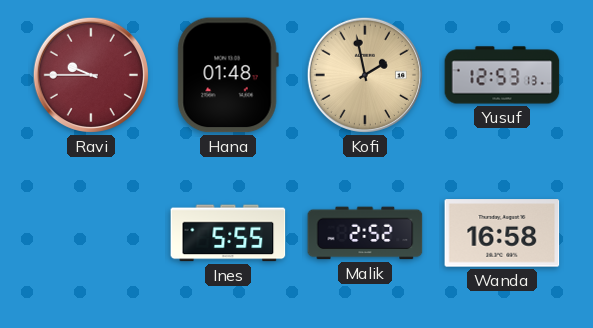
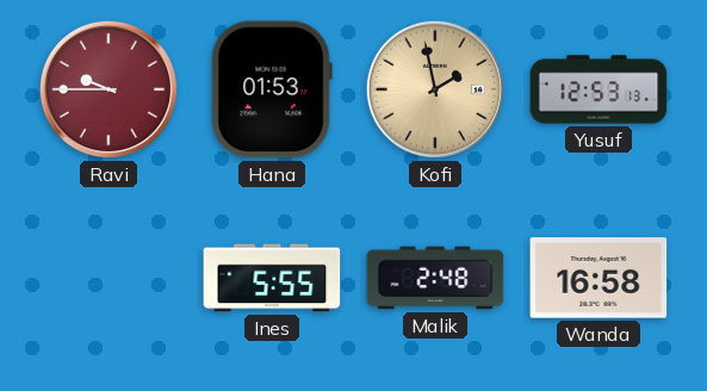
Hana: 01:48 -> 01:53 (272, 89)
Malik: 2:52 -> 2:48 (435, 278)
